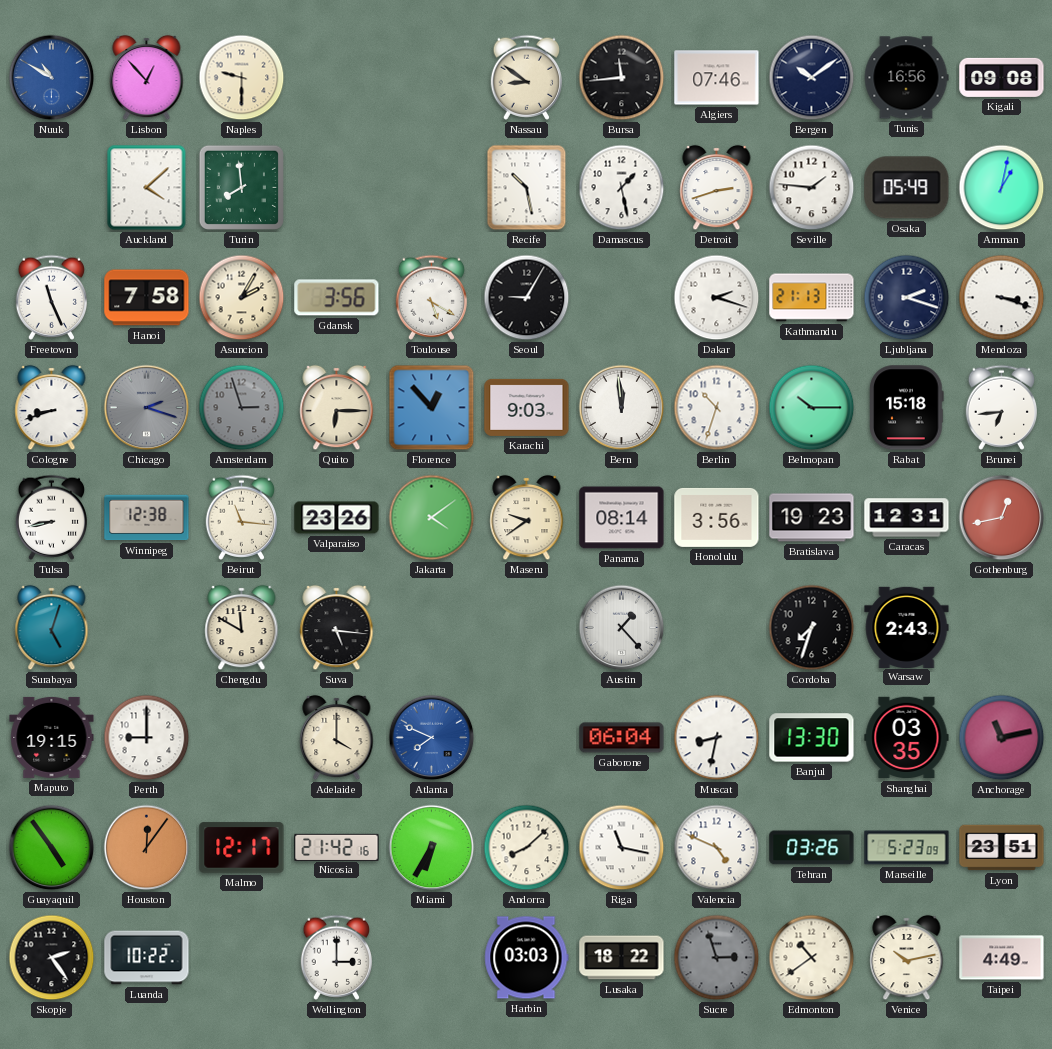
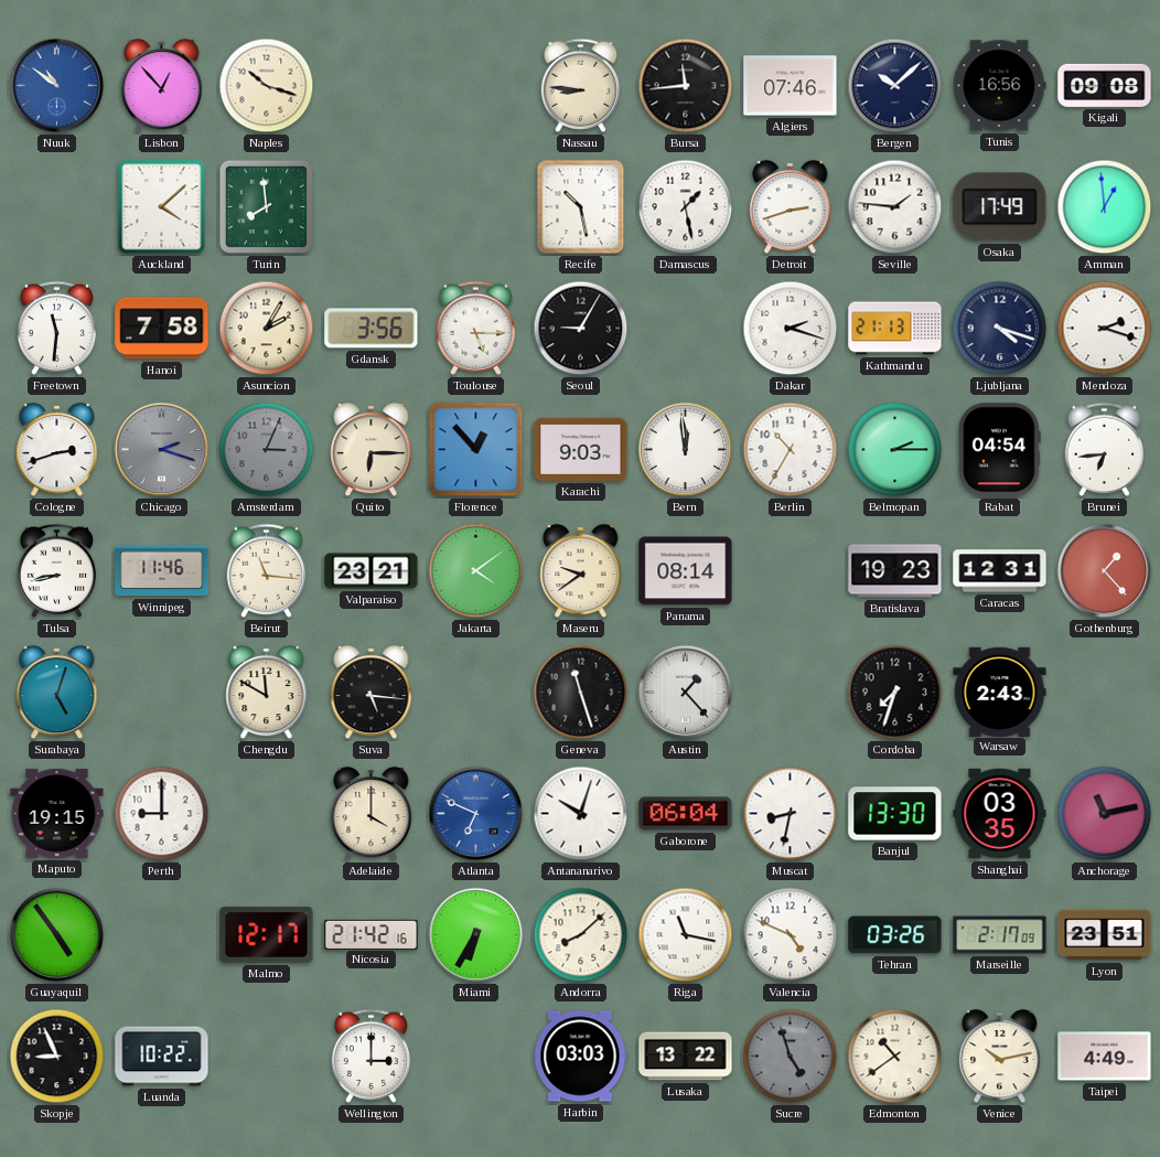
Nuuk: 10:50 -> 10:51 (57, 86)
Naples: 9:30 -> 10:18 (267, 86)
Nassau: 8:51 -> 8:46 (581, 85)
Bergen: 10:09 -> 10:08 (895, 86)
Osaka: 05:49 -> 17:49 (1000, 207)
Amman: 1:02 -> 12:59 (1105, 207)
Freetown: 11:26 -> 11:31 (57, 328)
Toulouse: 5:20 -> 5:15 (476, 328)
Ljubljana: 2:18 -> 4:18 (1000, 329)
Mendoza: 3:18 -> 2:18 (1105, 329)
Cologne: 8:42 -> 2:42 (57, 450)
Amsterdam: 2:57 -> 3:04 (267, 450)
Berlin: 10:33 -> 10:35 (791, 450)
Belmopan: 10:15 -> 2:15 (895, 450)
Rabat: 15:18 -> 04:54 (1000, 450)
Winnipeg: 12:38 -> 11:46 (162, 571)
Valparaiso: 23:26 -> 23:21 (372, 571)
Honolulu: 3:56 -> none (717, 517)
Gothenburg: 12:43 -> 1:23 (1105, 571)
Geneva: none -> 11:27 (581, 693)
Atlanta: 7:49 -> 6:49 (476, 814)
Antananarivo: none -> 10:03 (581, 814)
Houston: 12:06 -> none (147, 848)
Marseille: 5:23 -> 2:17 (1000, 935)
Skopje: 2:24 -> 8:56 (57, 1057)
Lusaka: 18:22 -> 13:22 (686, 1057)
Sucre: 2:57 -> 4:57 (791, 1057)
